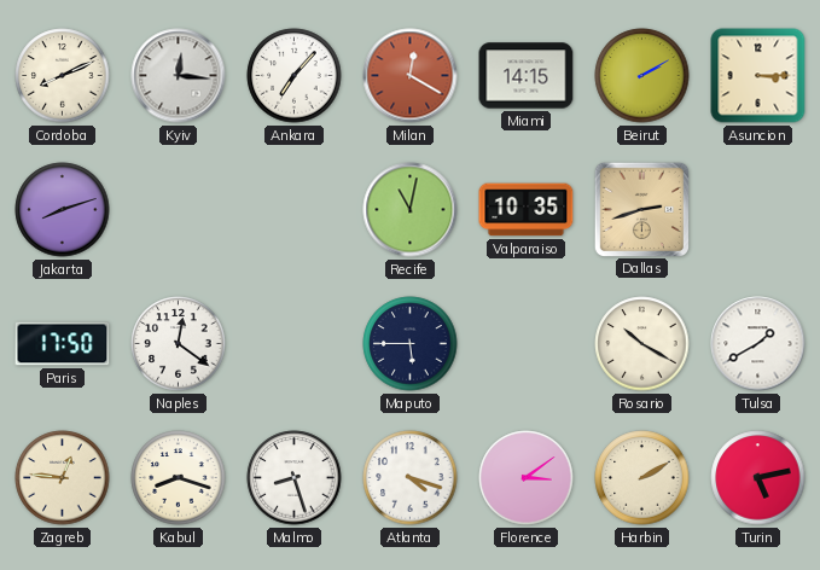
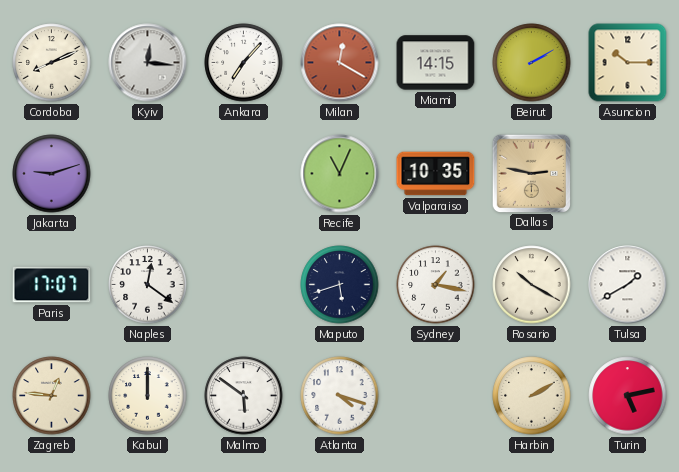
Asuncion: 3:15 -> 10:15 (628, 63)
Jakarta: 8:12 -> 9:12 (52, 174)
Recife: 11:02 -> 11:04 (340, 174)
Dallas: 2:42 -> 2:47 (531, 173)
Paris: 17:50 -> 17:07 (52, 285)
Maputo: 5:45 -> 5:42 (340, 285)
Sydney: none -> 1:17 (436, 285)
Kabul: 8:18 -> 12:00 (148, 396)
Malmo: 8:27 -> 5:51 (244, 396)
Florence: 3:09 -> none (527, 478)
